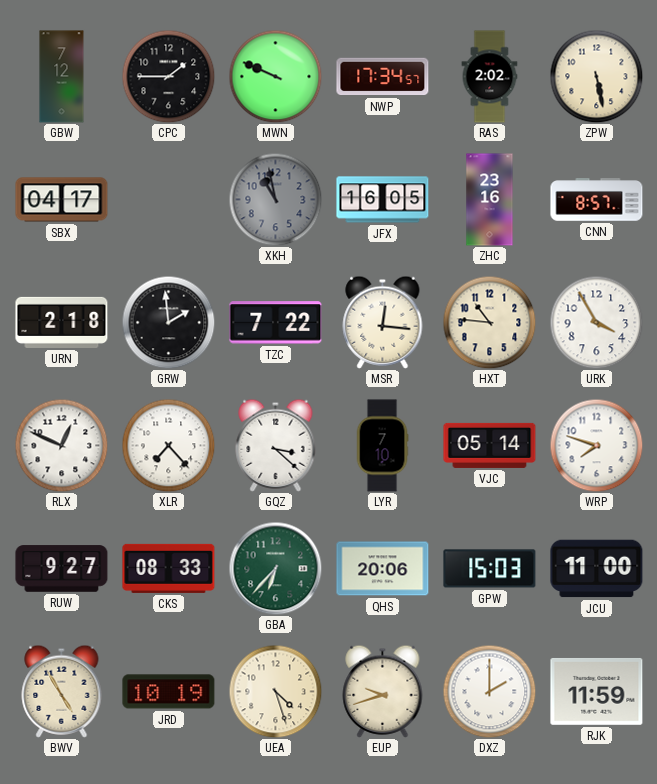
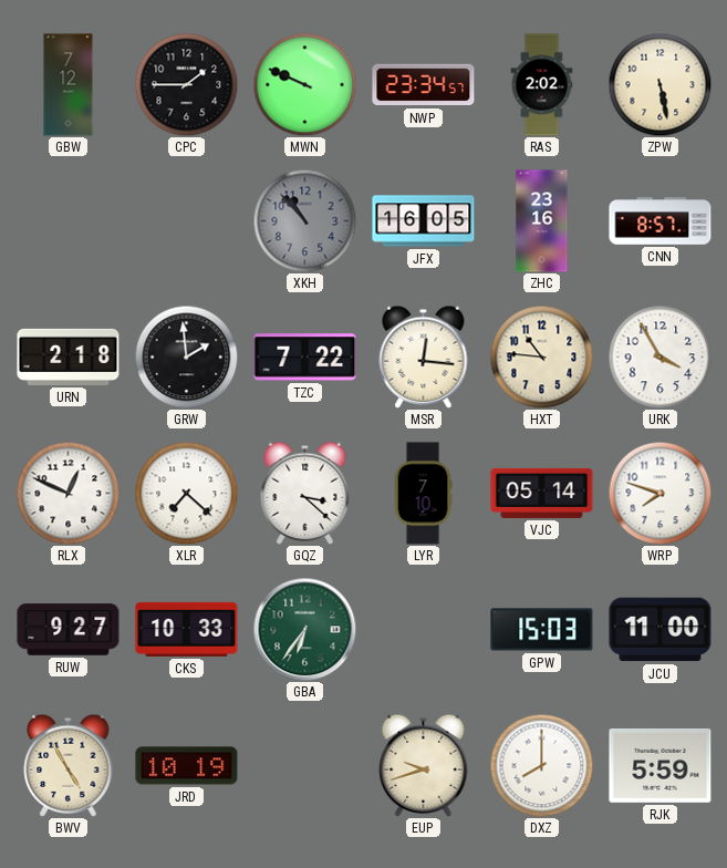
NWP: 17:34 -> 23:34 (424, 85)
SBX: 04:17 -> none (62, 200)
XKH: 10:58 -> 10:53 (304, 220)
XLR: 7:23 -> 7:22 (186, 493)
CKS: 08:33 -> 10:33 (187, 629)
GBA: 6:37 -> 6:36 (304, 629)
QHS: 20:06 -> none (383, 569)
UEA: 4:27 -> none (275, 691)
DXZ: 2:00 -> 8:00 (541, 765)
RJK: 11:59 -> 5:59 (661, 765)
